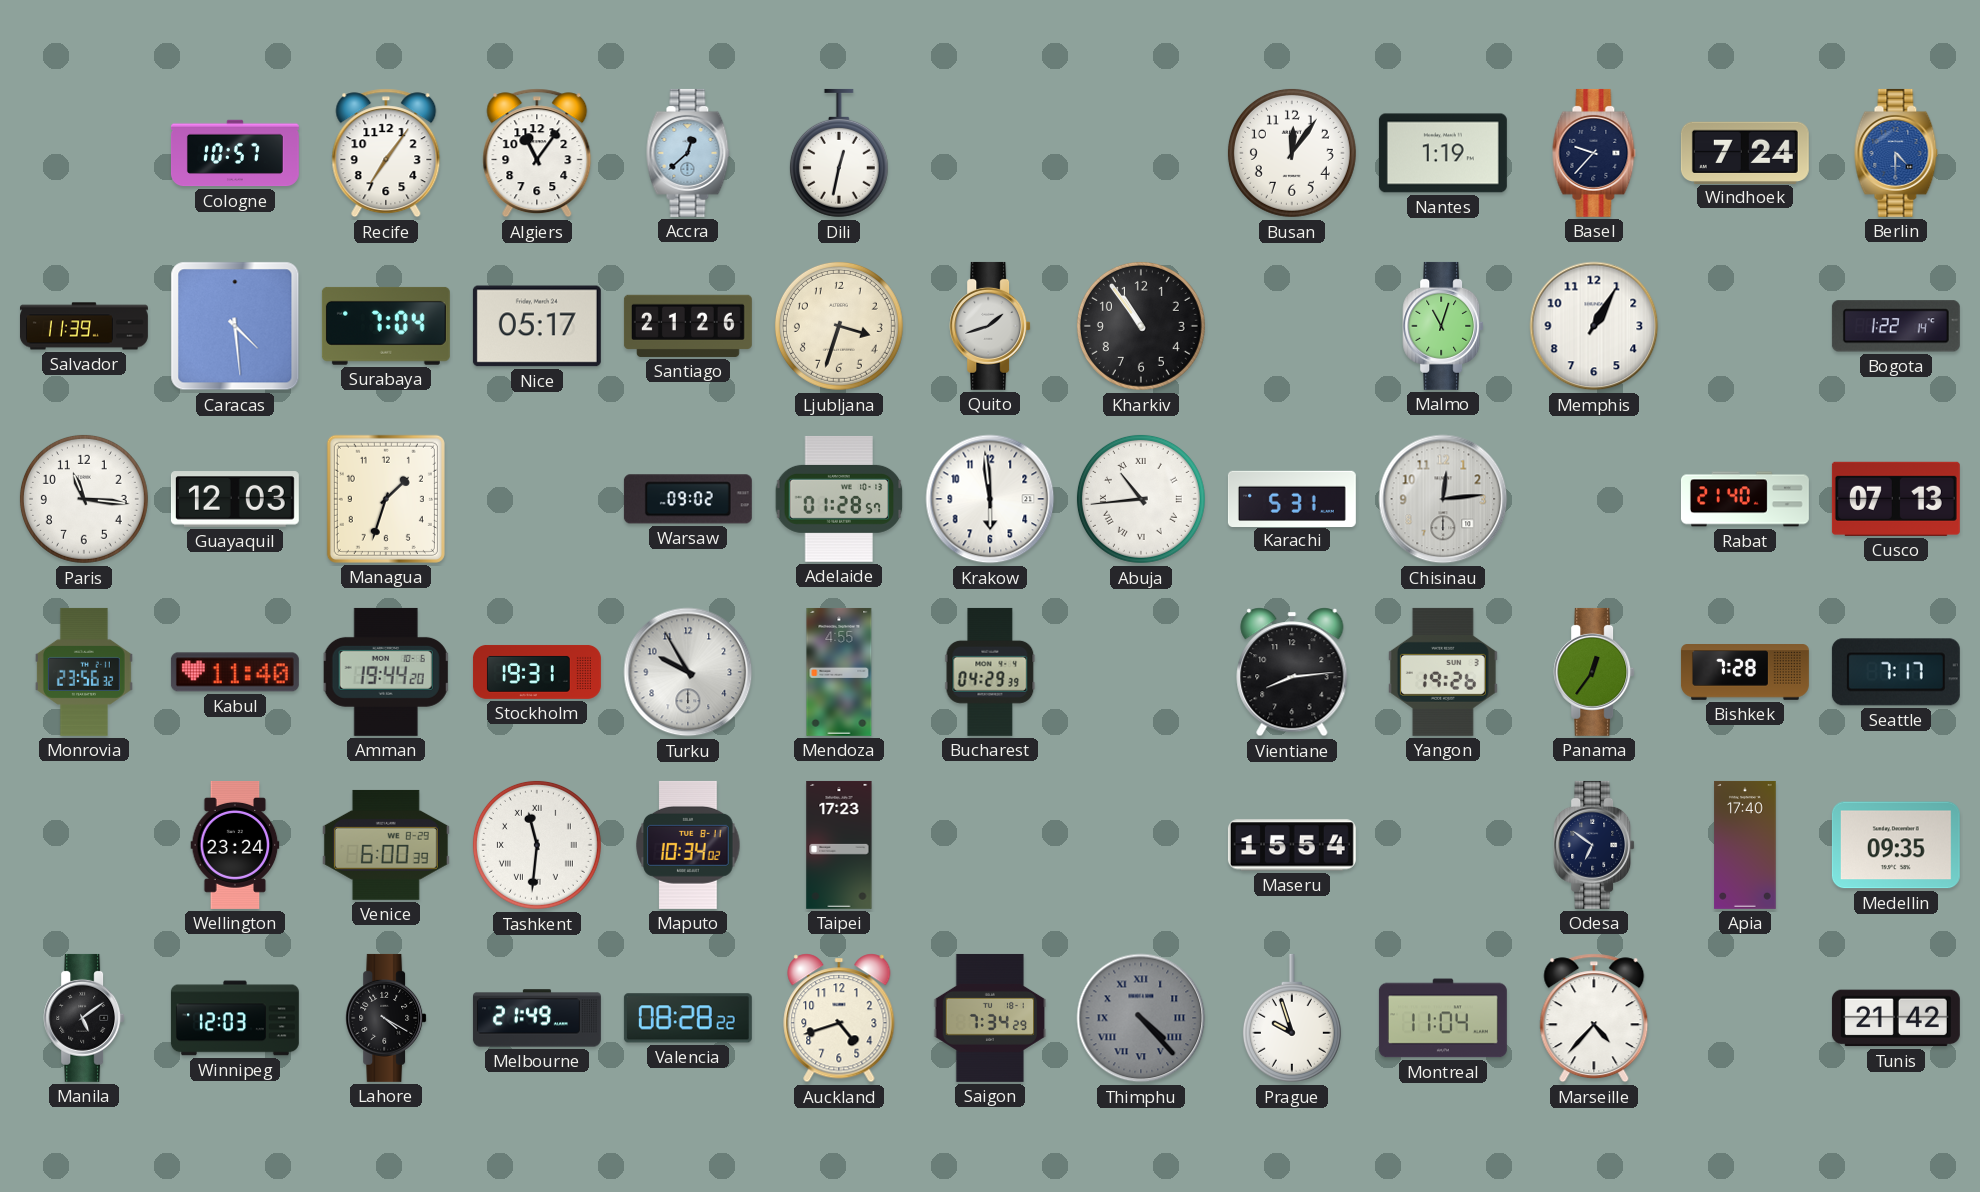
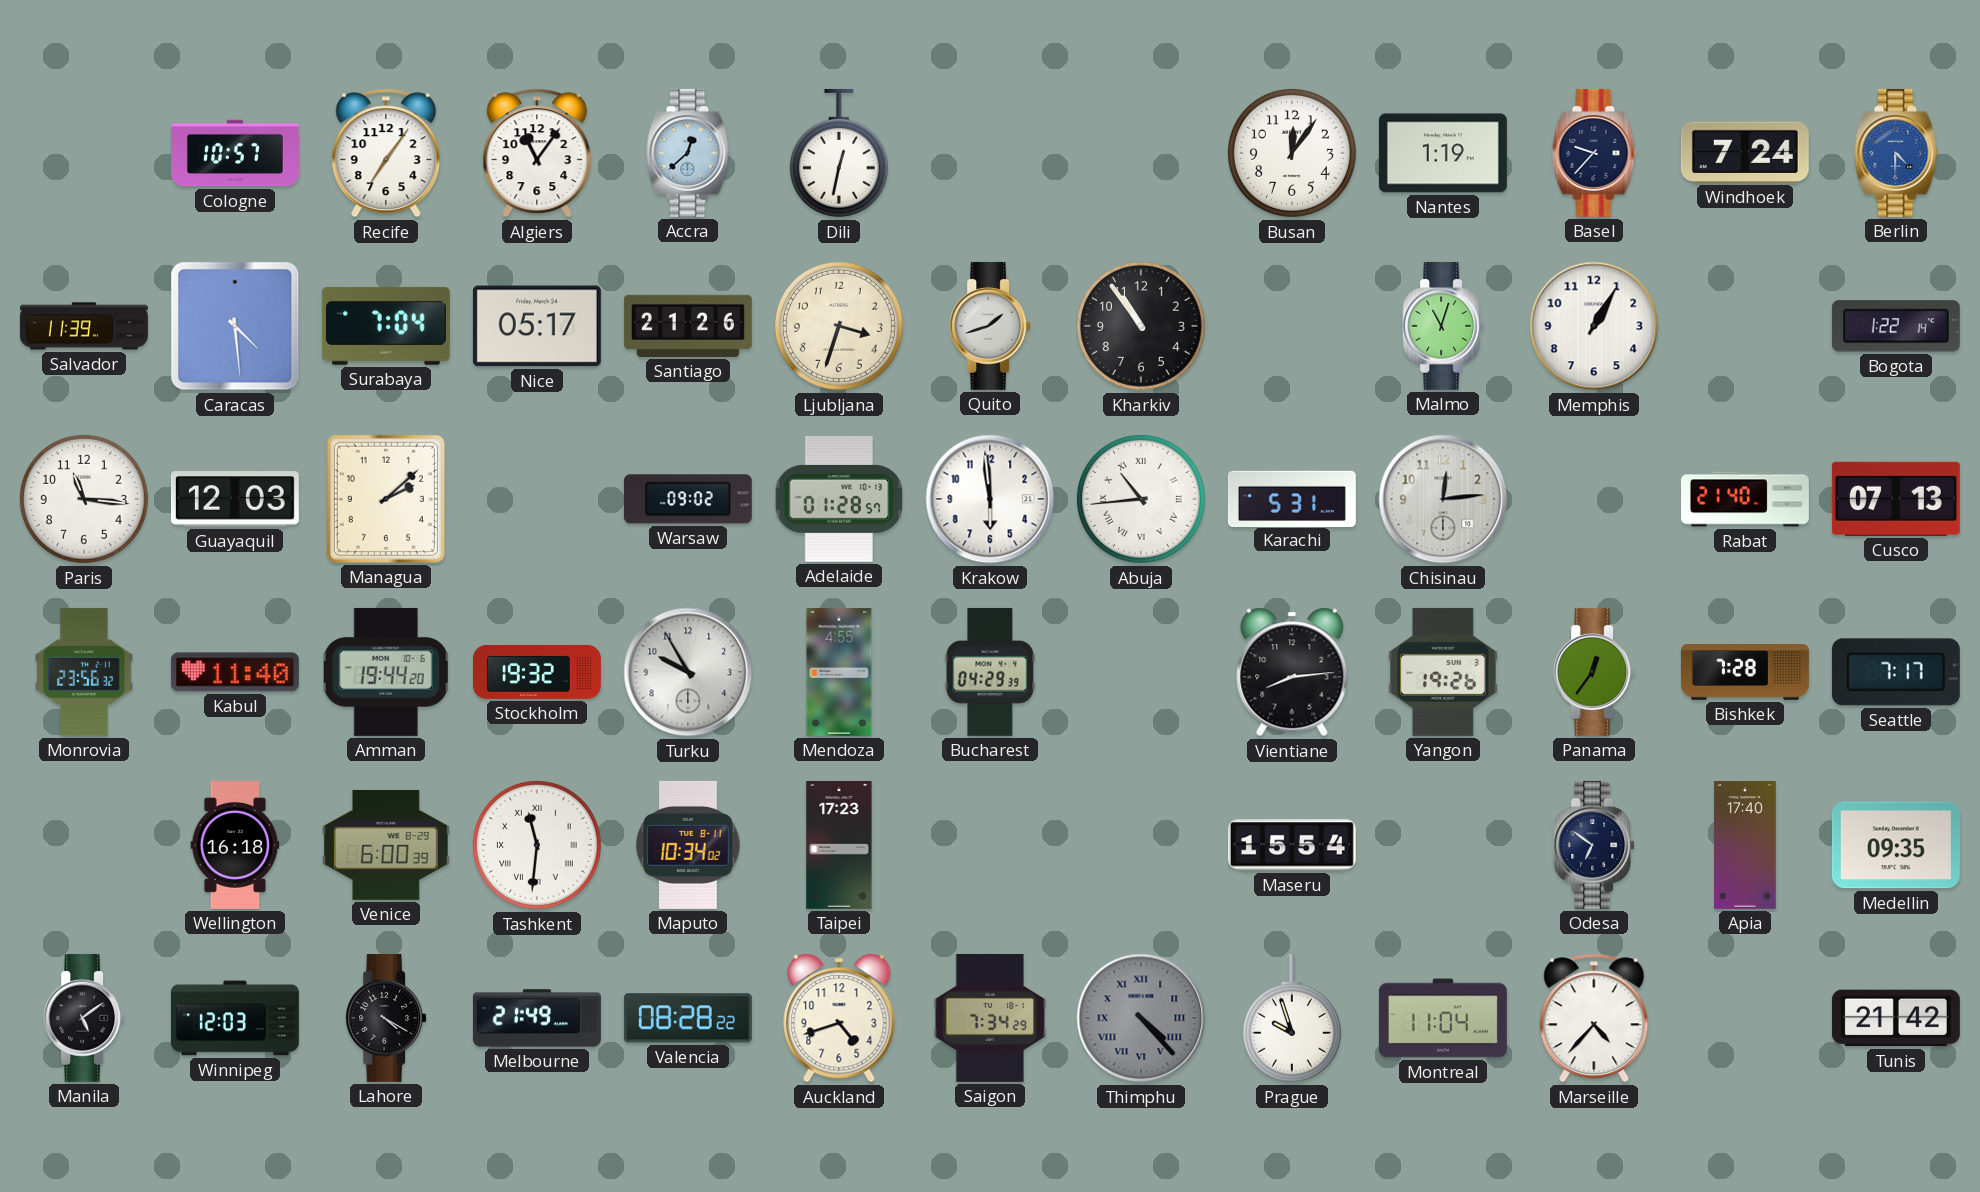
Managua: 1:33 -> 2:08 (386, 499)
Stockholm: 19:31 -> 19:32 (537, 672)
Wellington: 23:24 -> 16:18 (235, 845)
